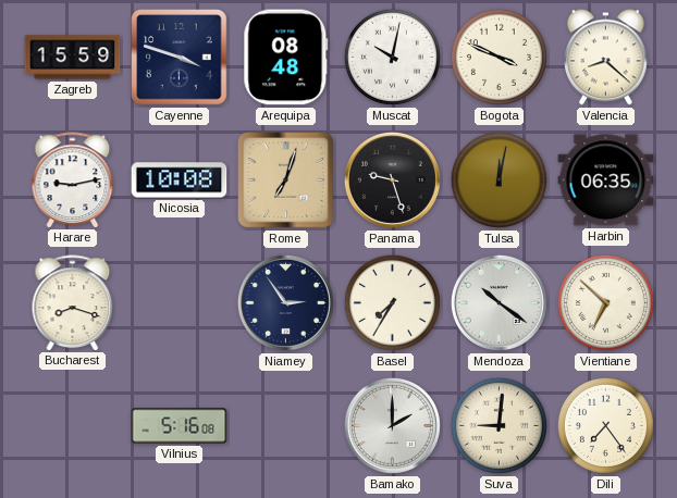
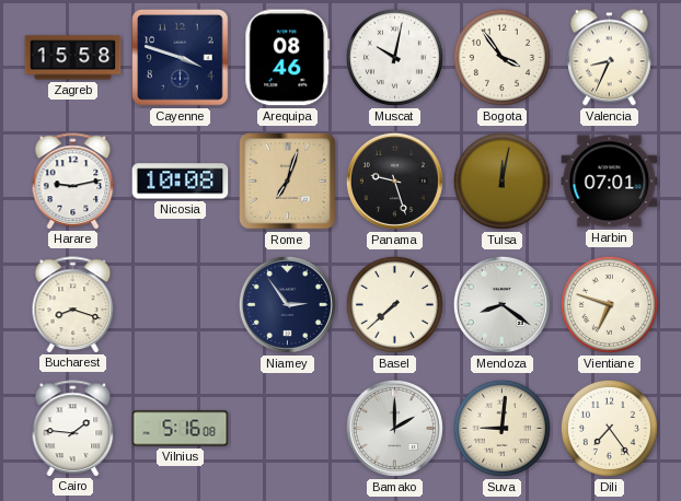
Zagreb: 15:59 -> 15:58 (73, 58)
Arequipa: 08:48 -> 08:46 (288, 58)
Bogota: 3:49 -> 3:54 (501, 57)
Valencia: 8:22 -> 8:34 (610, 58)
Harbin: 06:35 -> 07:01 (610, 182)
Basel: 7:35 -> 7:38 (394, 304)
Mendoza: 10:21 -> 8:21 (501, 304)
Vientiane: 6:52 -> 6:48 (609, 304)
Cairo: none -> 1:46 (73, 428)
